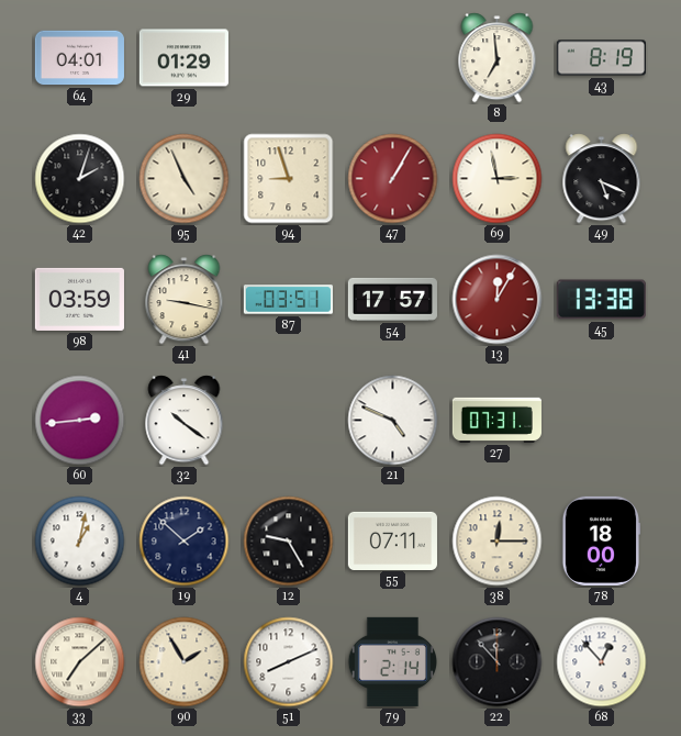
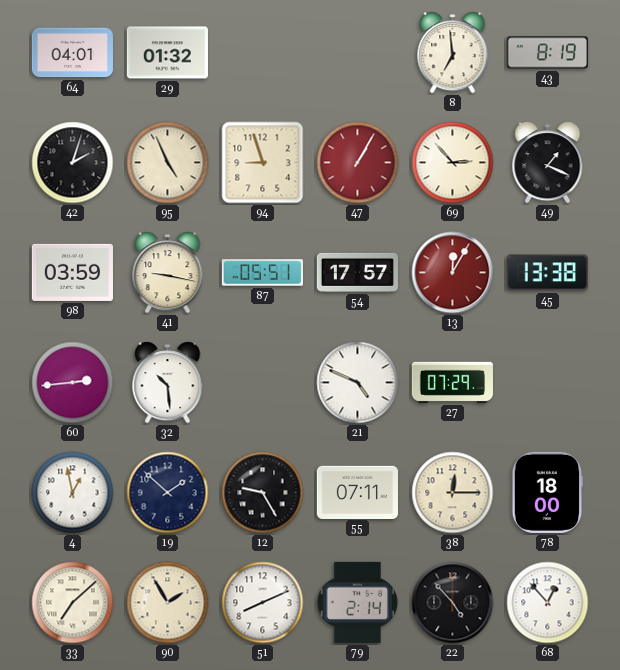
29: 01:29 -> 01:32 (167, 53)
69: 2:58 -> 2:53 (453, 163)
49: 5:19 -> 1:19 (548, 163)
87: 03:51 -> 05:51 (262, 273)
32: 10:21 -> 10:29 (168, 383)
27: 07:31 -> 07:29 (452, 382)
4: 1:02 -> 12:58 (73, 493)
22: 11:53 -> 4:53 (453, 603)
